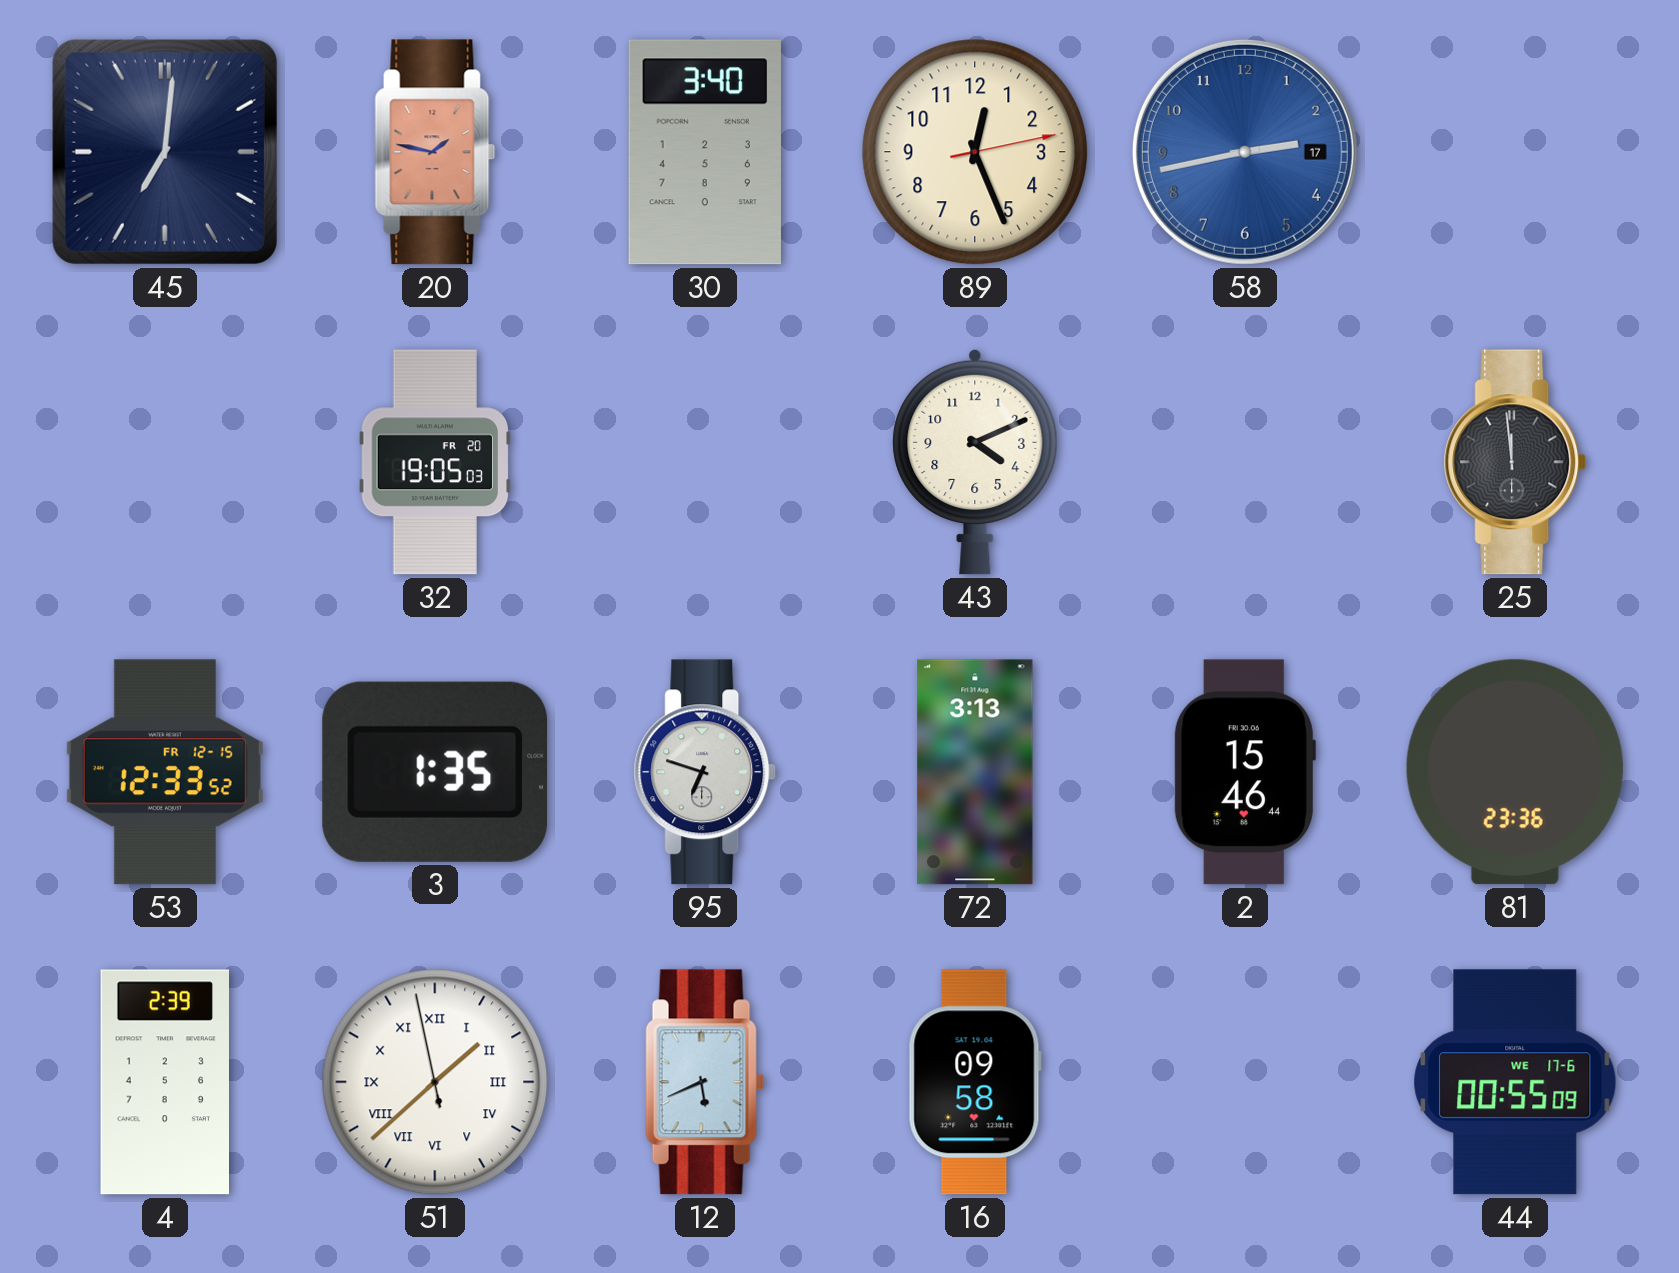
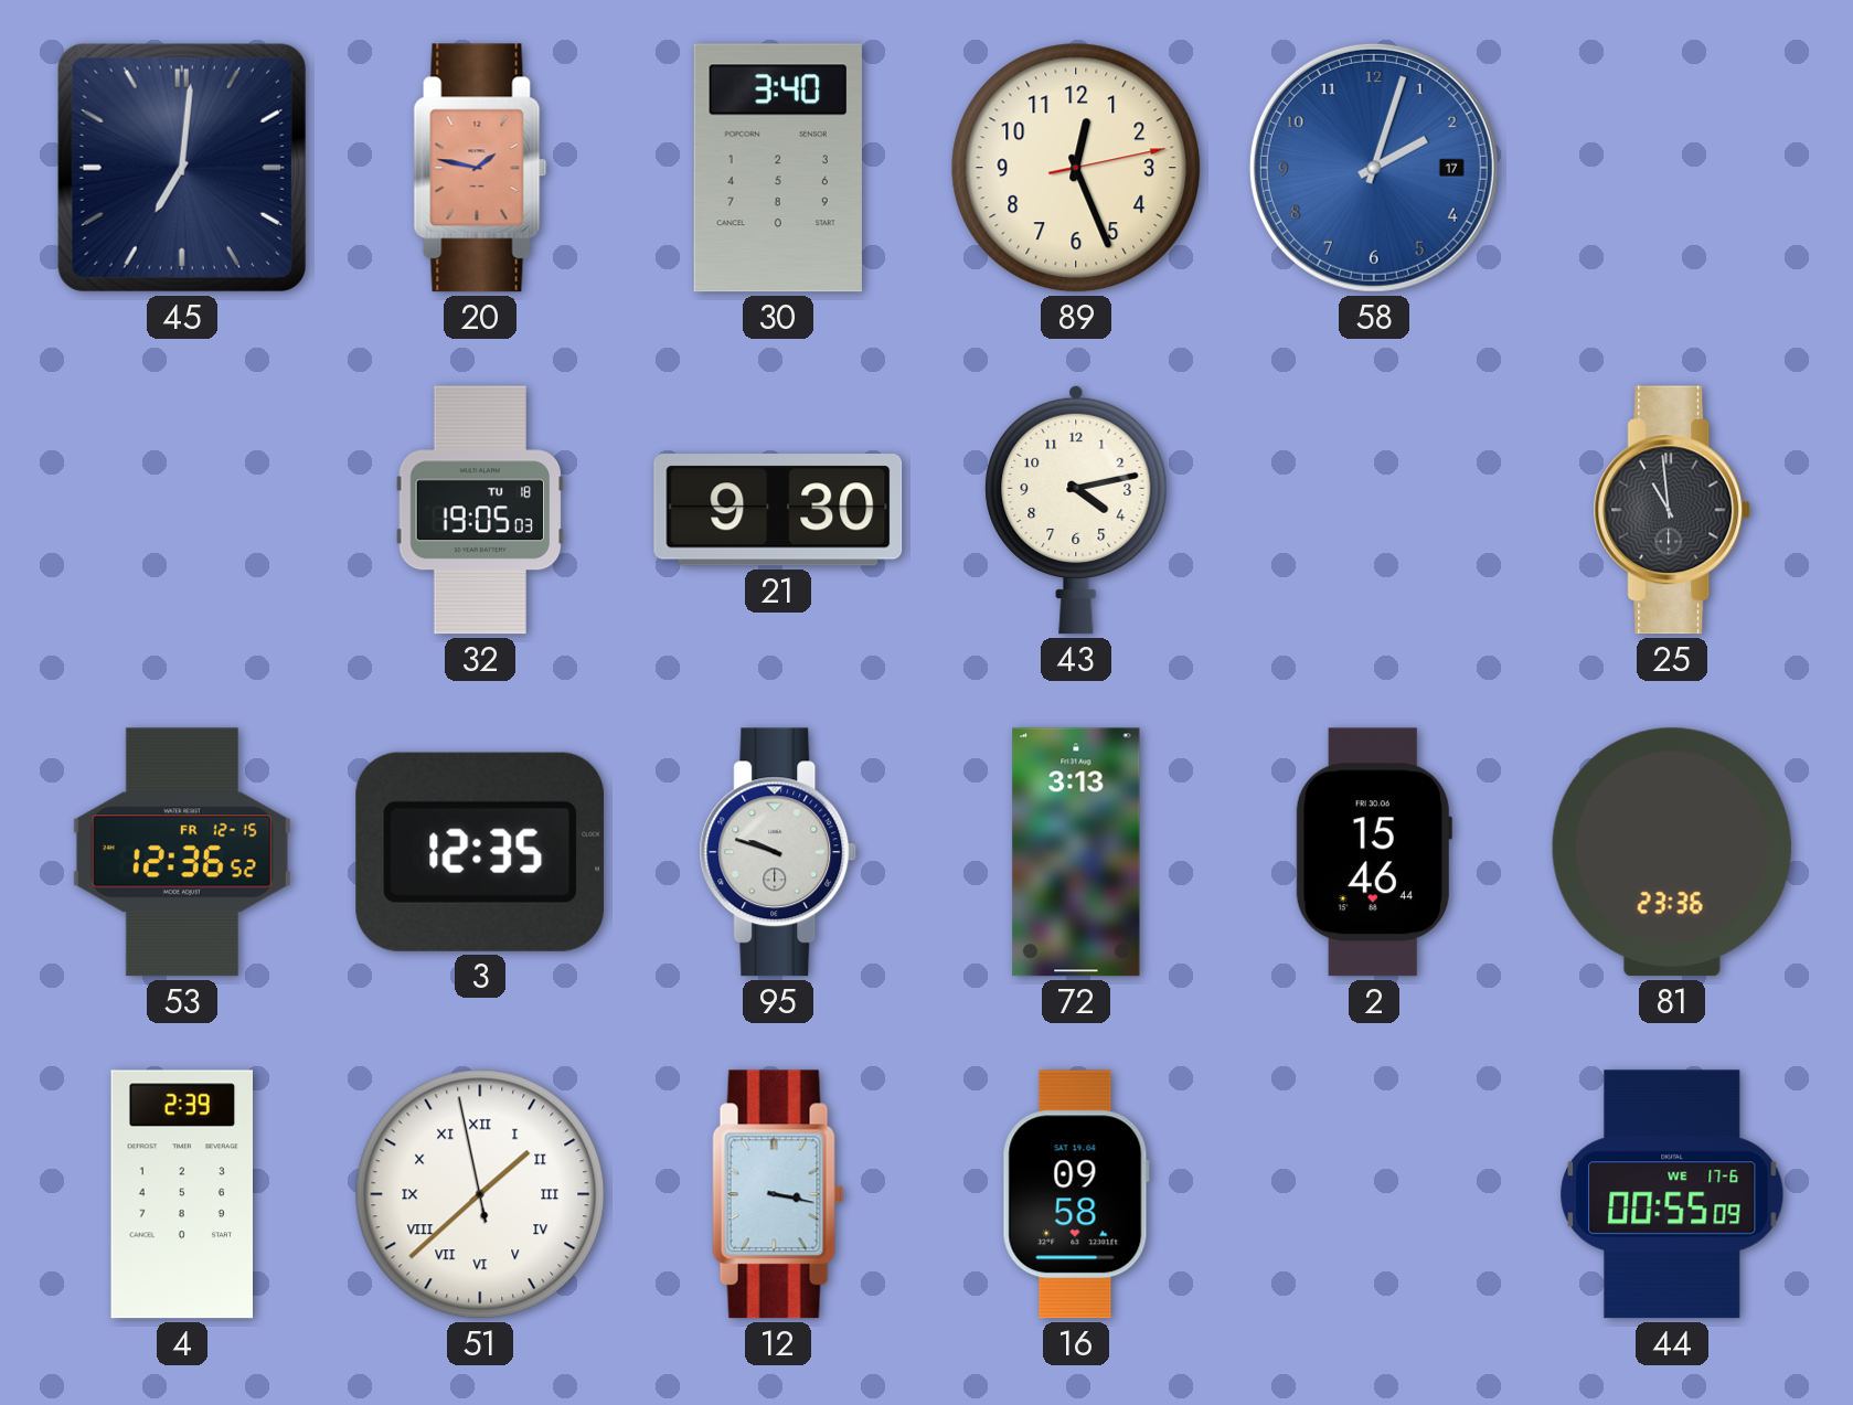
58: 2:43 -> 2:03 (1374, 168)
32 date: FR 20 -> TU 18 (480, 510)
21: none -> 9:30 (778, 511)
43: 4:11 -> 4:13 (1076, 510)
25: 11:59 -> 10:59 (1672, 510)
53: 12:33 -> 12:36 (182, 852)
3: 1:35 -> 12:35 (480, 852)
95: 6:48 -> 9:48 (778, 852)
12: 5:41 -> 3:17 (778, 1194)
